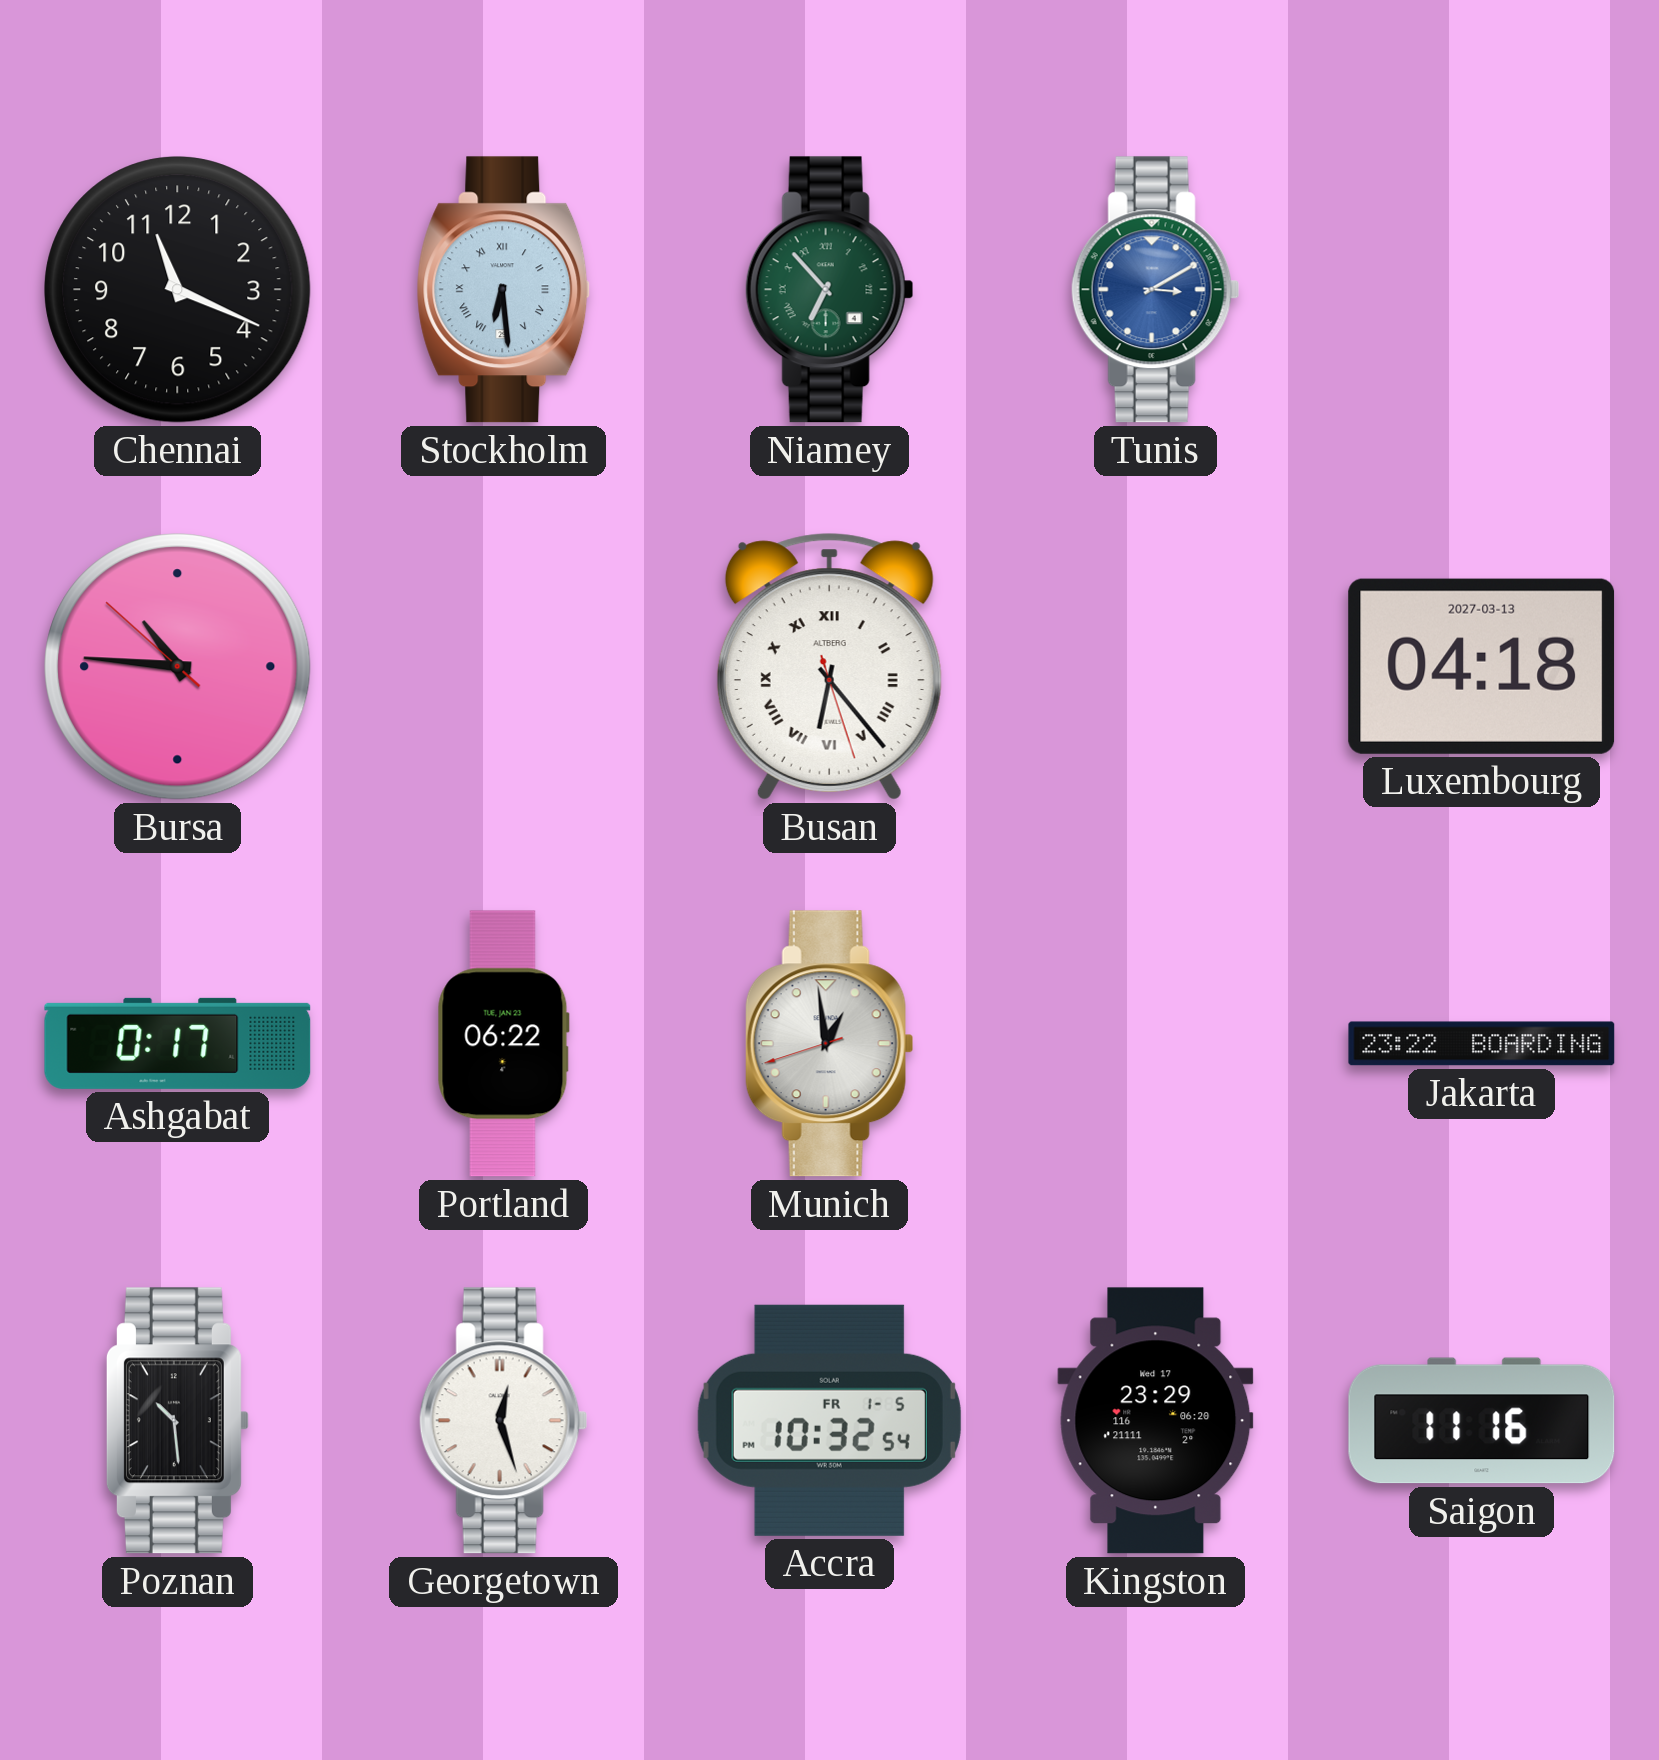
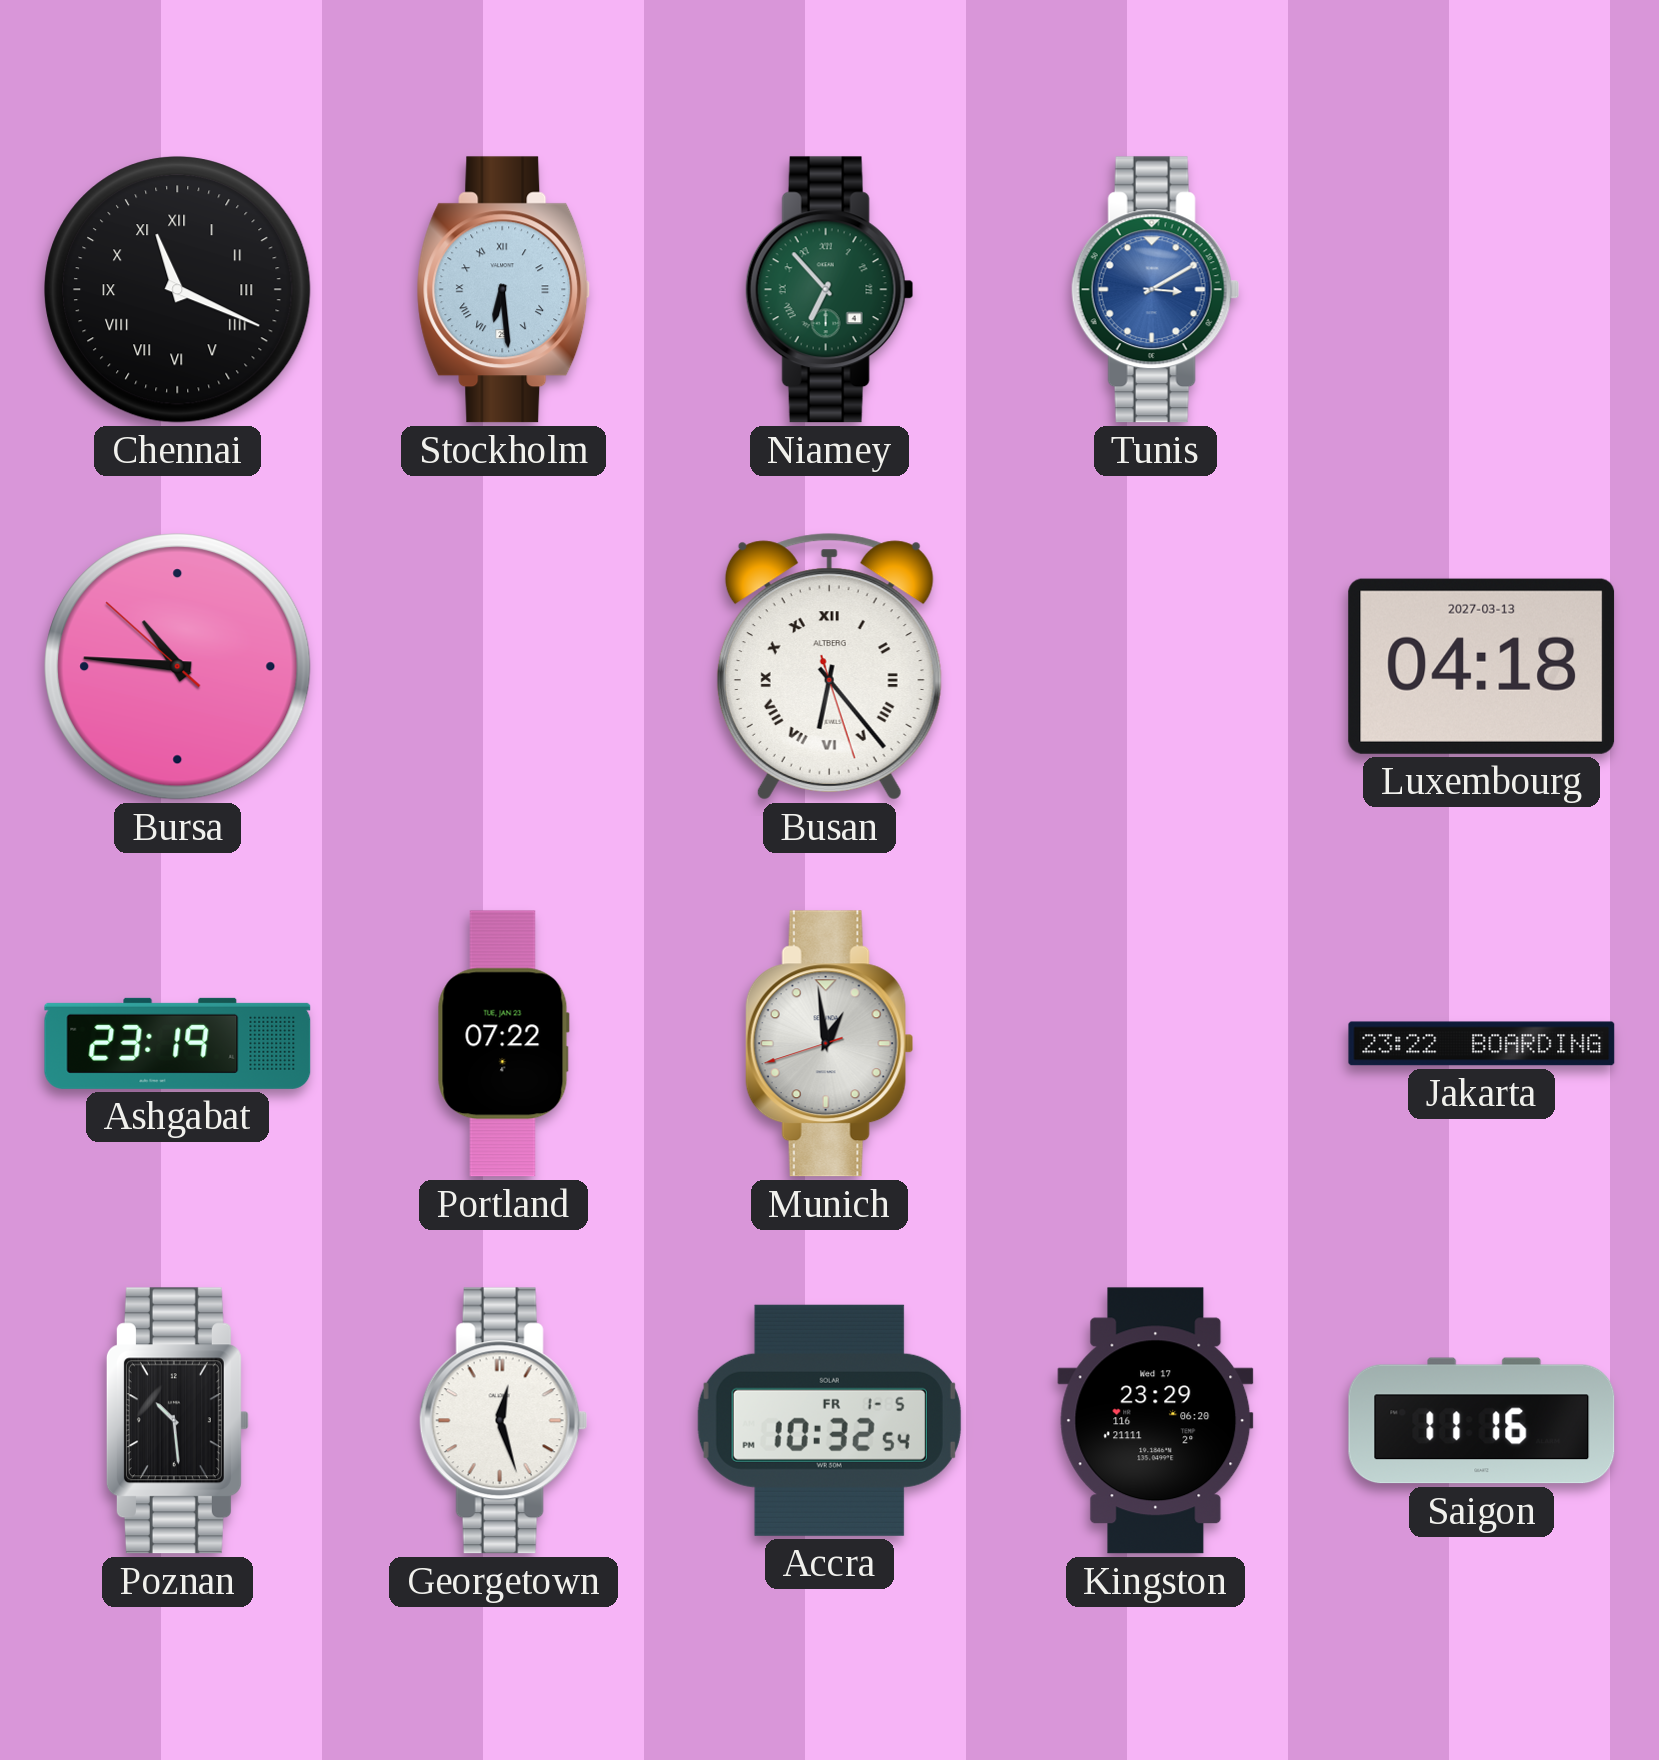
Chennai numerals: Arabic -> Roman (178, 290)
Ashgabat: 0:17 -> 23:19 (178, 1043)
Portland: 06:22 -> 07:22 (503, 1044)
